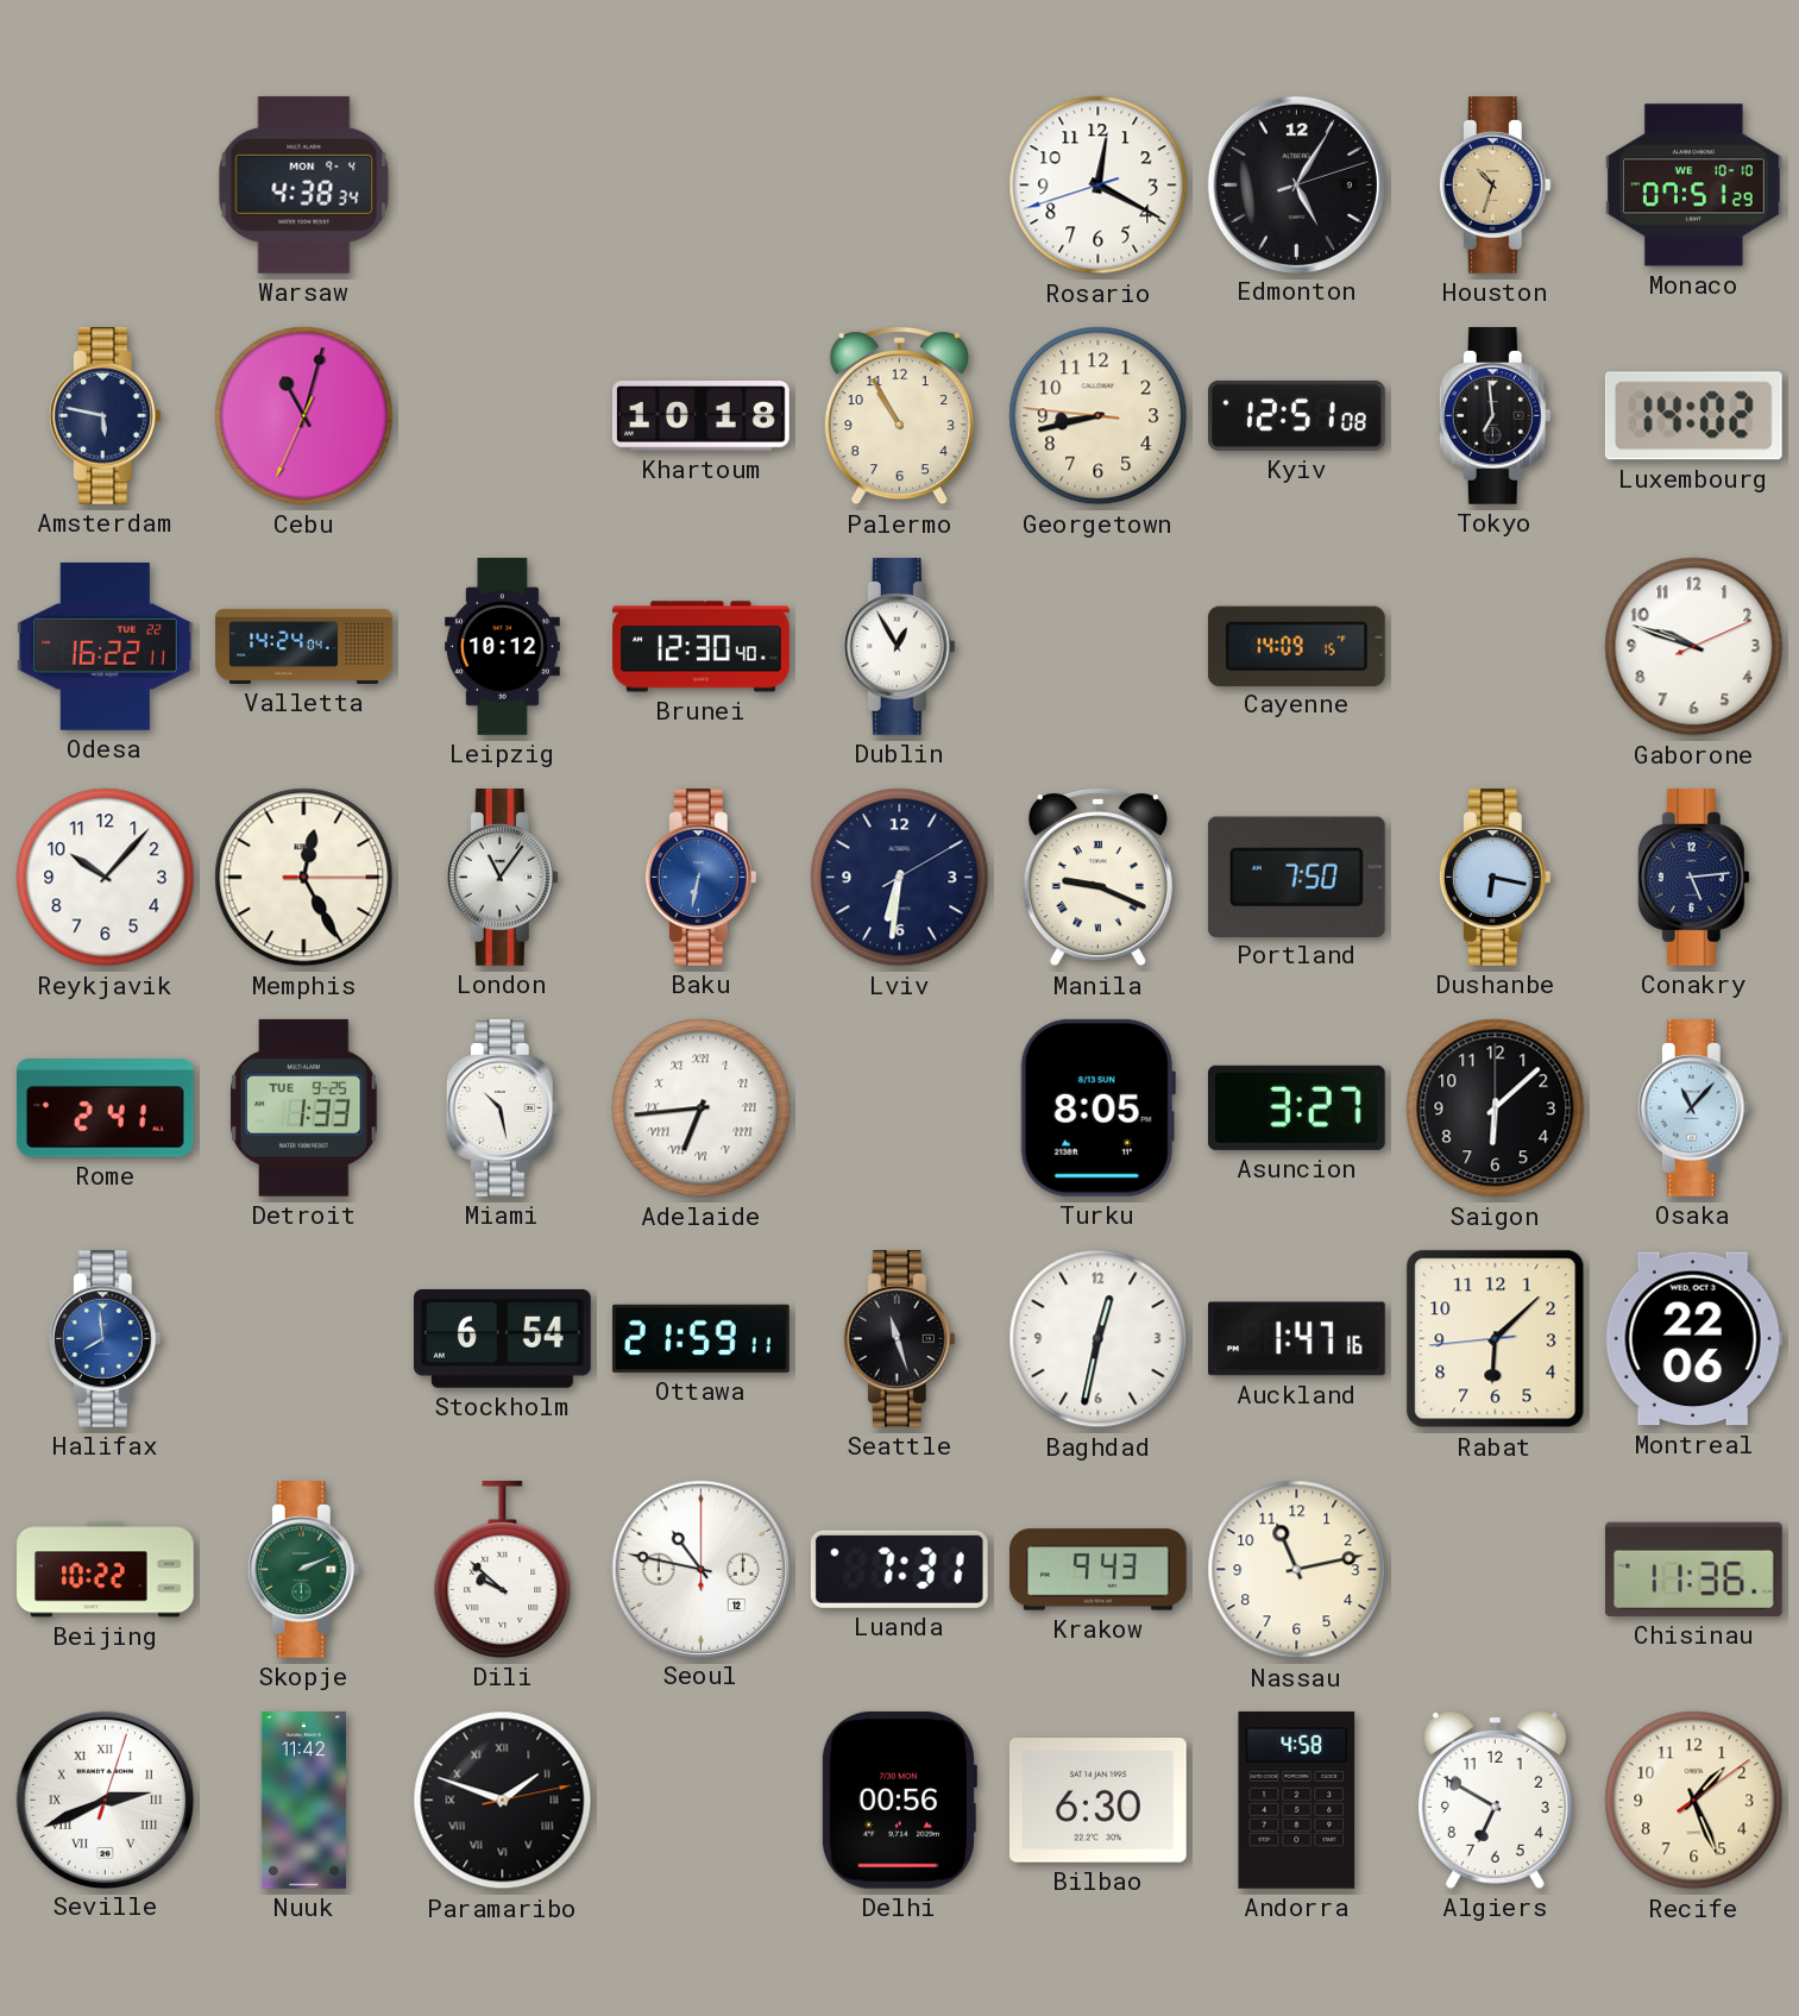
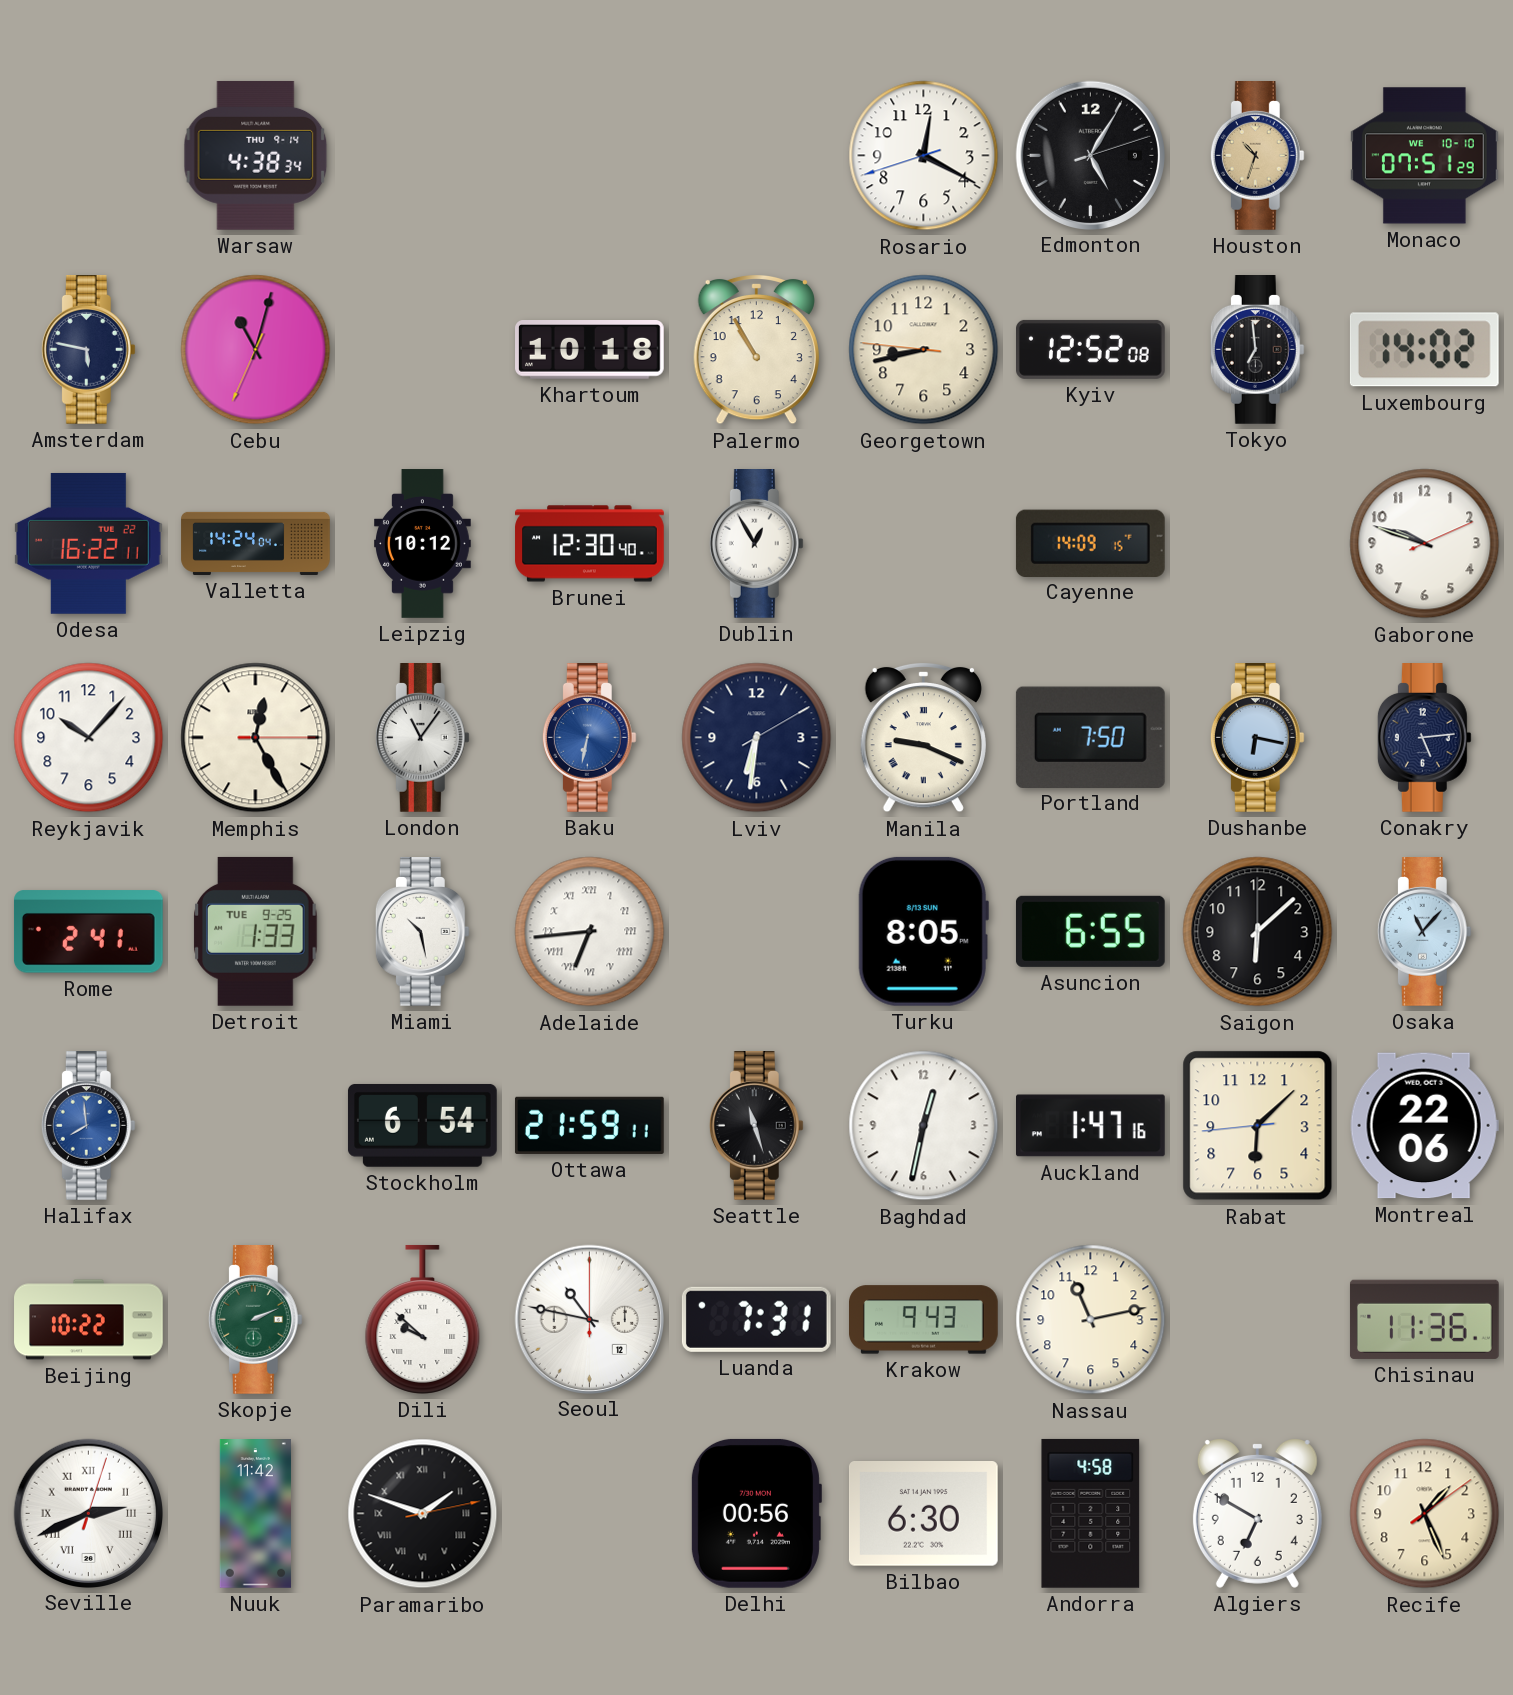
Warsaw date: MON 9-4 -> THU 9-14 (256, 155)
Kyiv: 12:51 -> 12:52 (1091, 349)
Asuncion: 3:27 -> 6:55 (1090, 931)
